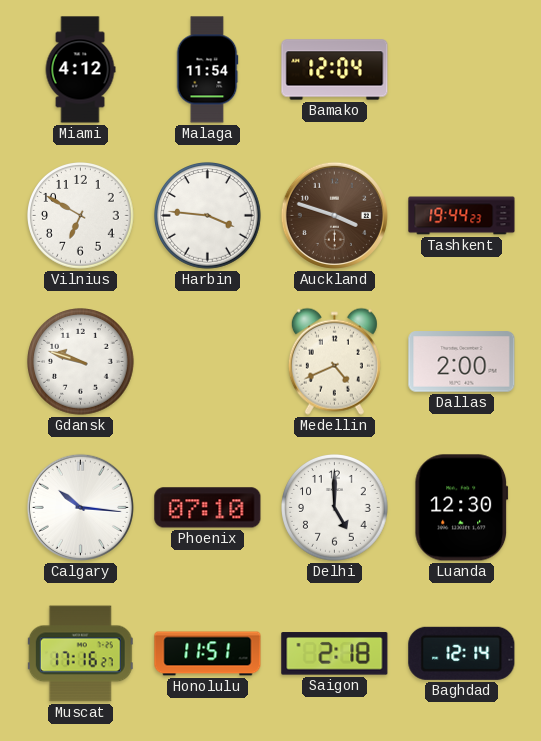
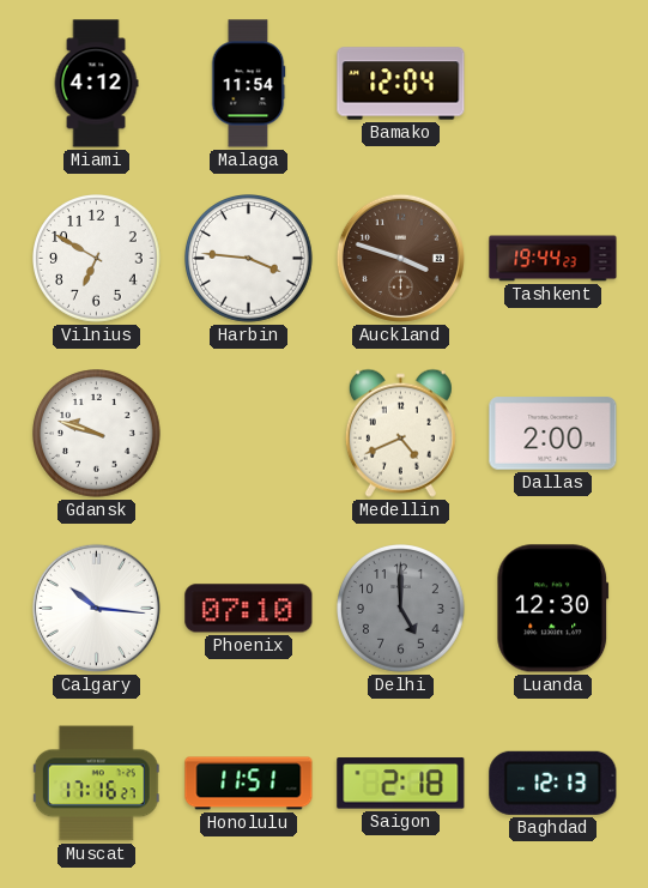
Delhi dial: white -> grey (401, 609)
Baghdad: 12:14 -> 12:13 (553, 783)
